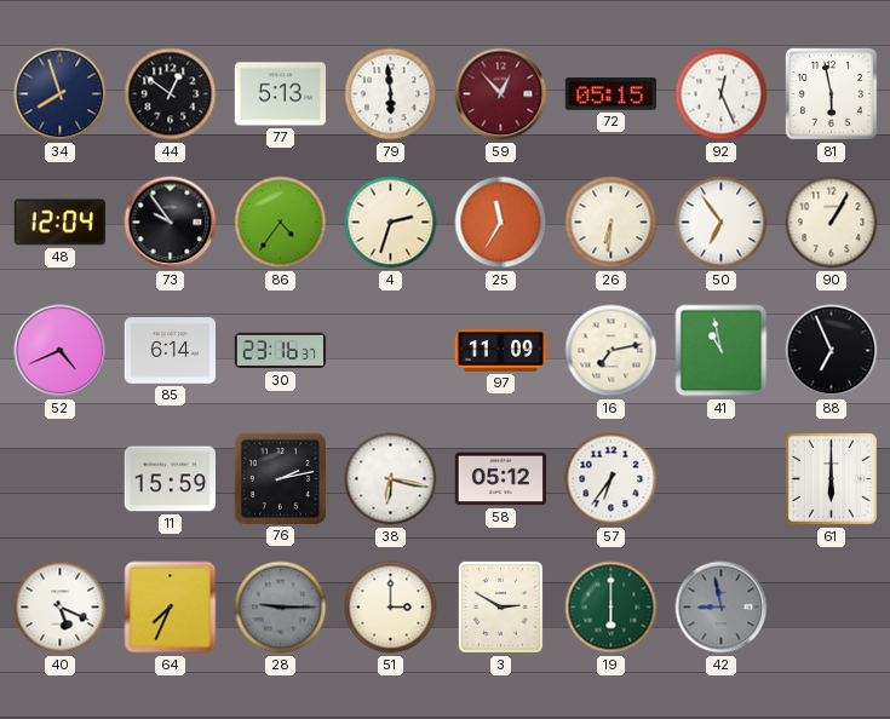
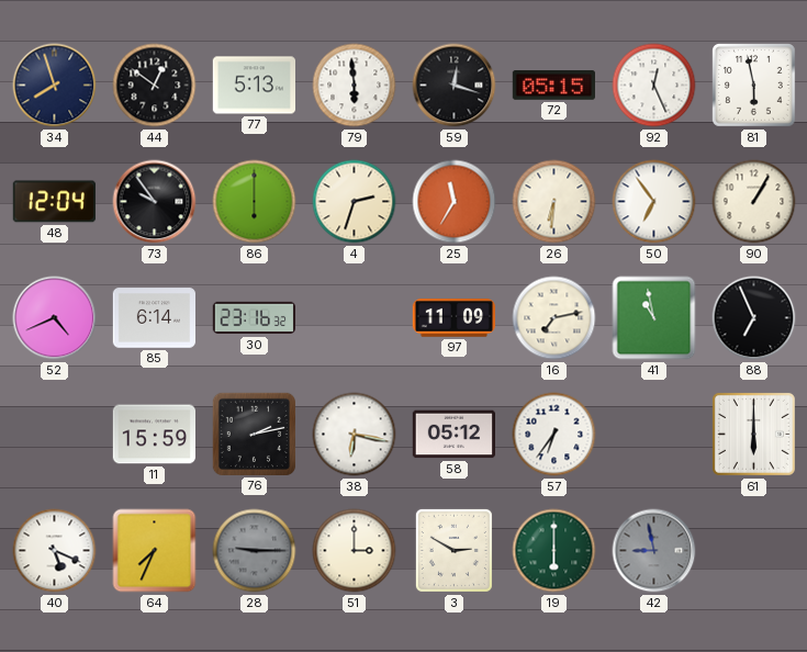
59: 12:53 -> 12:18 (455, 86)
59 dial: burgundy -> black (455, 86)
86: 4:36 -> 6:00 (255, 202)
30: 23:16:37 -> 23:16:32 (254, 318)
